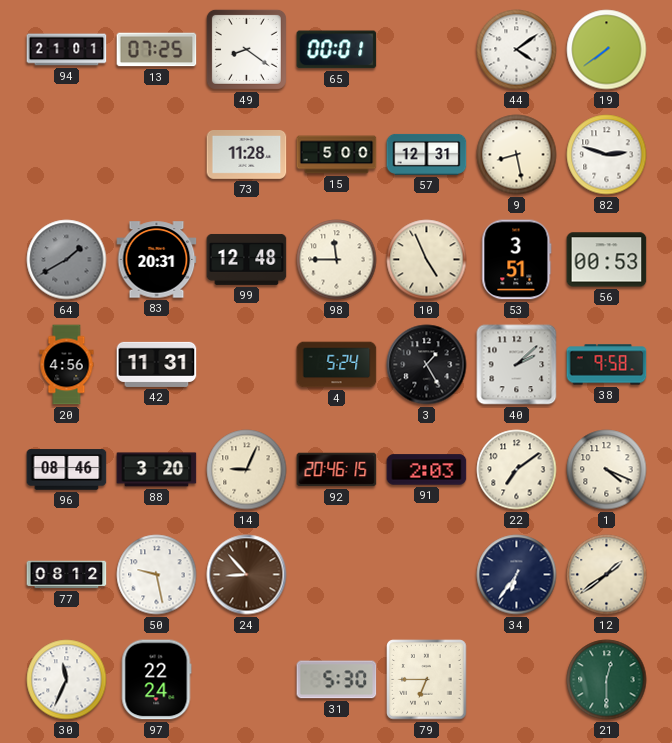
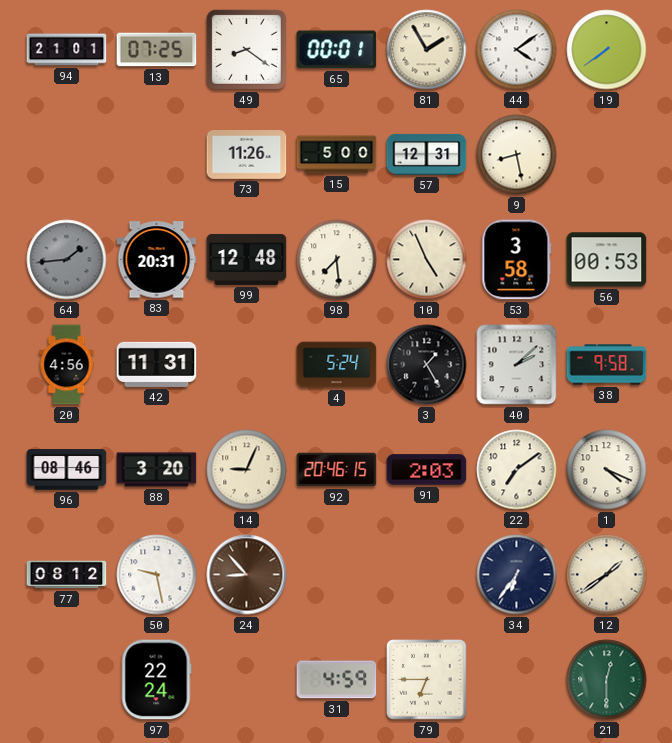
81: none -> 1:55 (427, 50)
73: 11:28 -> 11:26 (247, 155)
82: 2:48 -> none (607, 155)
64: 1:40 -> 1:44 (67, 260)
98: 11:45 -> 7:29 (337, 260)
53: 3:51 -> 3:58 (517, 260)
30: 11:34 -> none (67, 680)
31: 5:30 -> 4:59 (337, 680)
